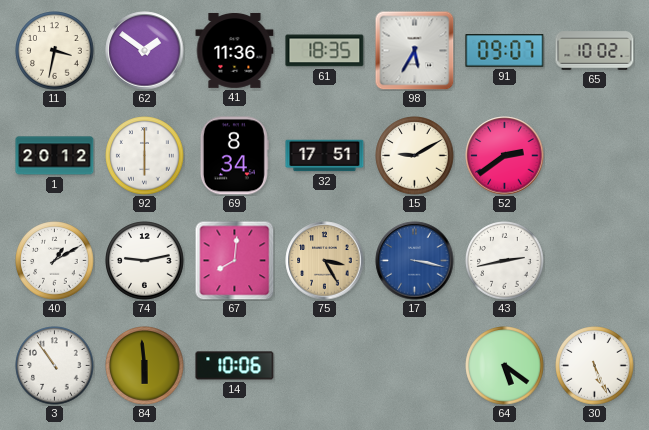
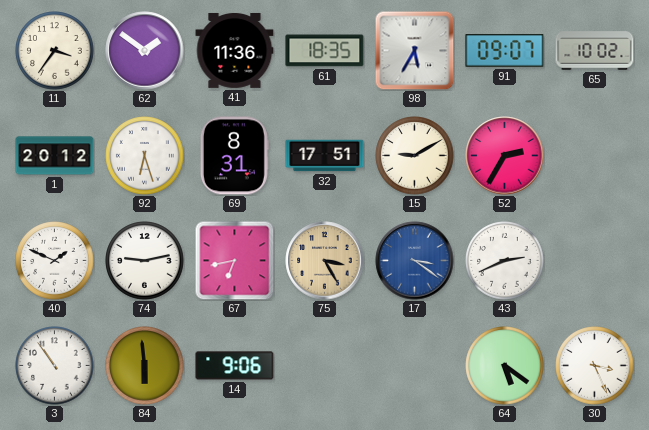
11: 3:32 -> 3:36 (55, 51)
92: 6:00 -> 6:27 (145, 156)
69: 8:34 -> 8:31 (234, 156)
52: 2:39 -> 2:35 (505, 156)
40: 1:10 -> 1:49 (55, 261)
67: 8:01 -> 6:43 (234, 260)
17: 3:17 -> 3:21 (415, 261)
43: 2:43 -> 2:41 (505, 261)
14: 10:06 -> 9:06 (235, 366)
30: 5:26 -> 3:26 (595, 366)
